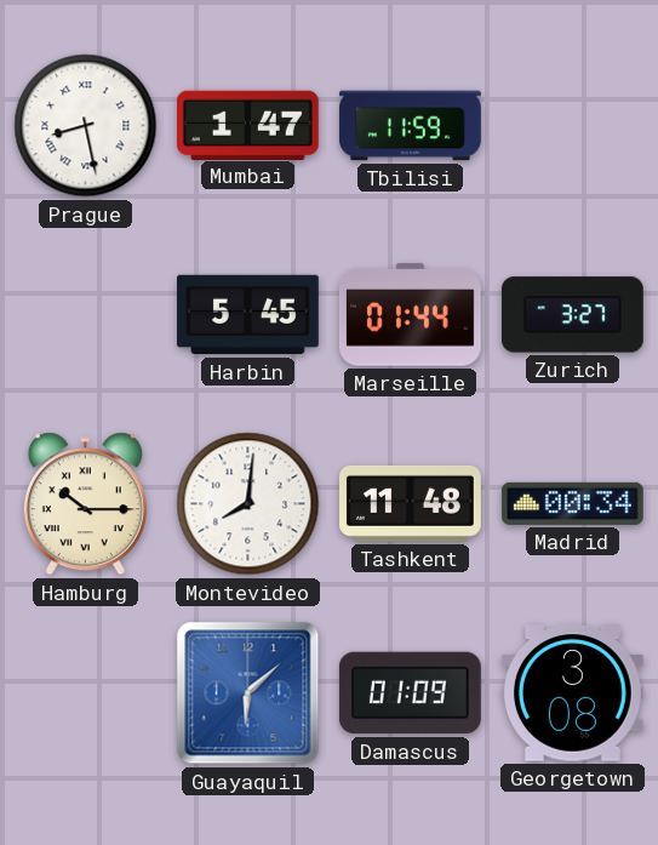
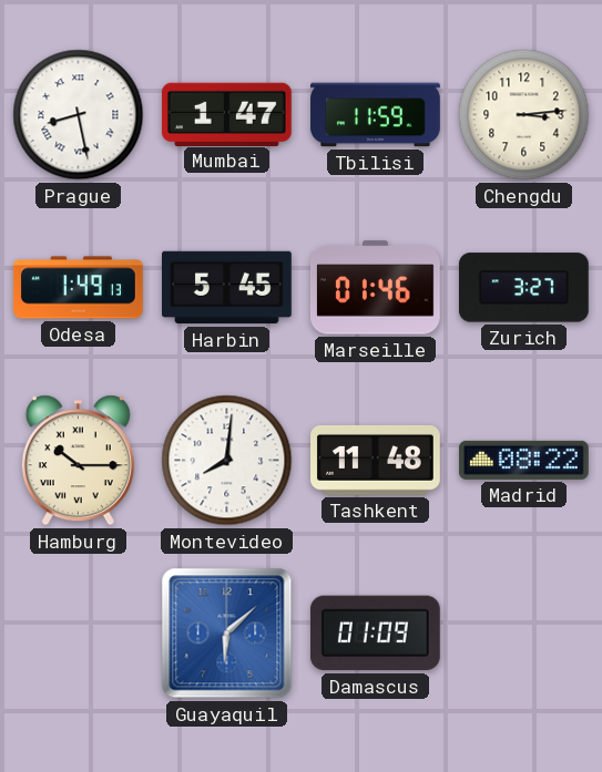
Chengdu: none -> 3:14 (524, 115)
Odesa: none -> 1:49 (78, 288)
Marseille: 01:44 -> 01:46 (375, 288)
Madrid: 00:34 -> 08:22 (523, 460)
Georgetown: 3:08 -> none (572, 693)
